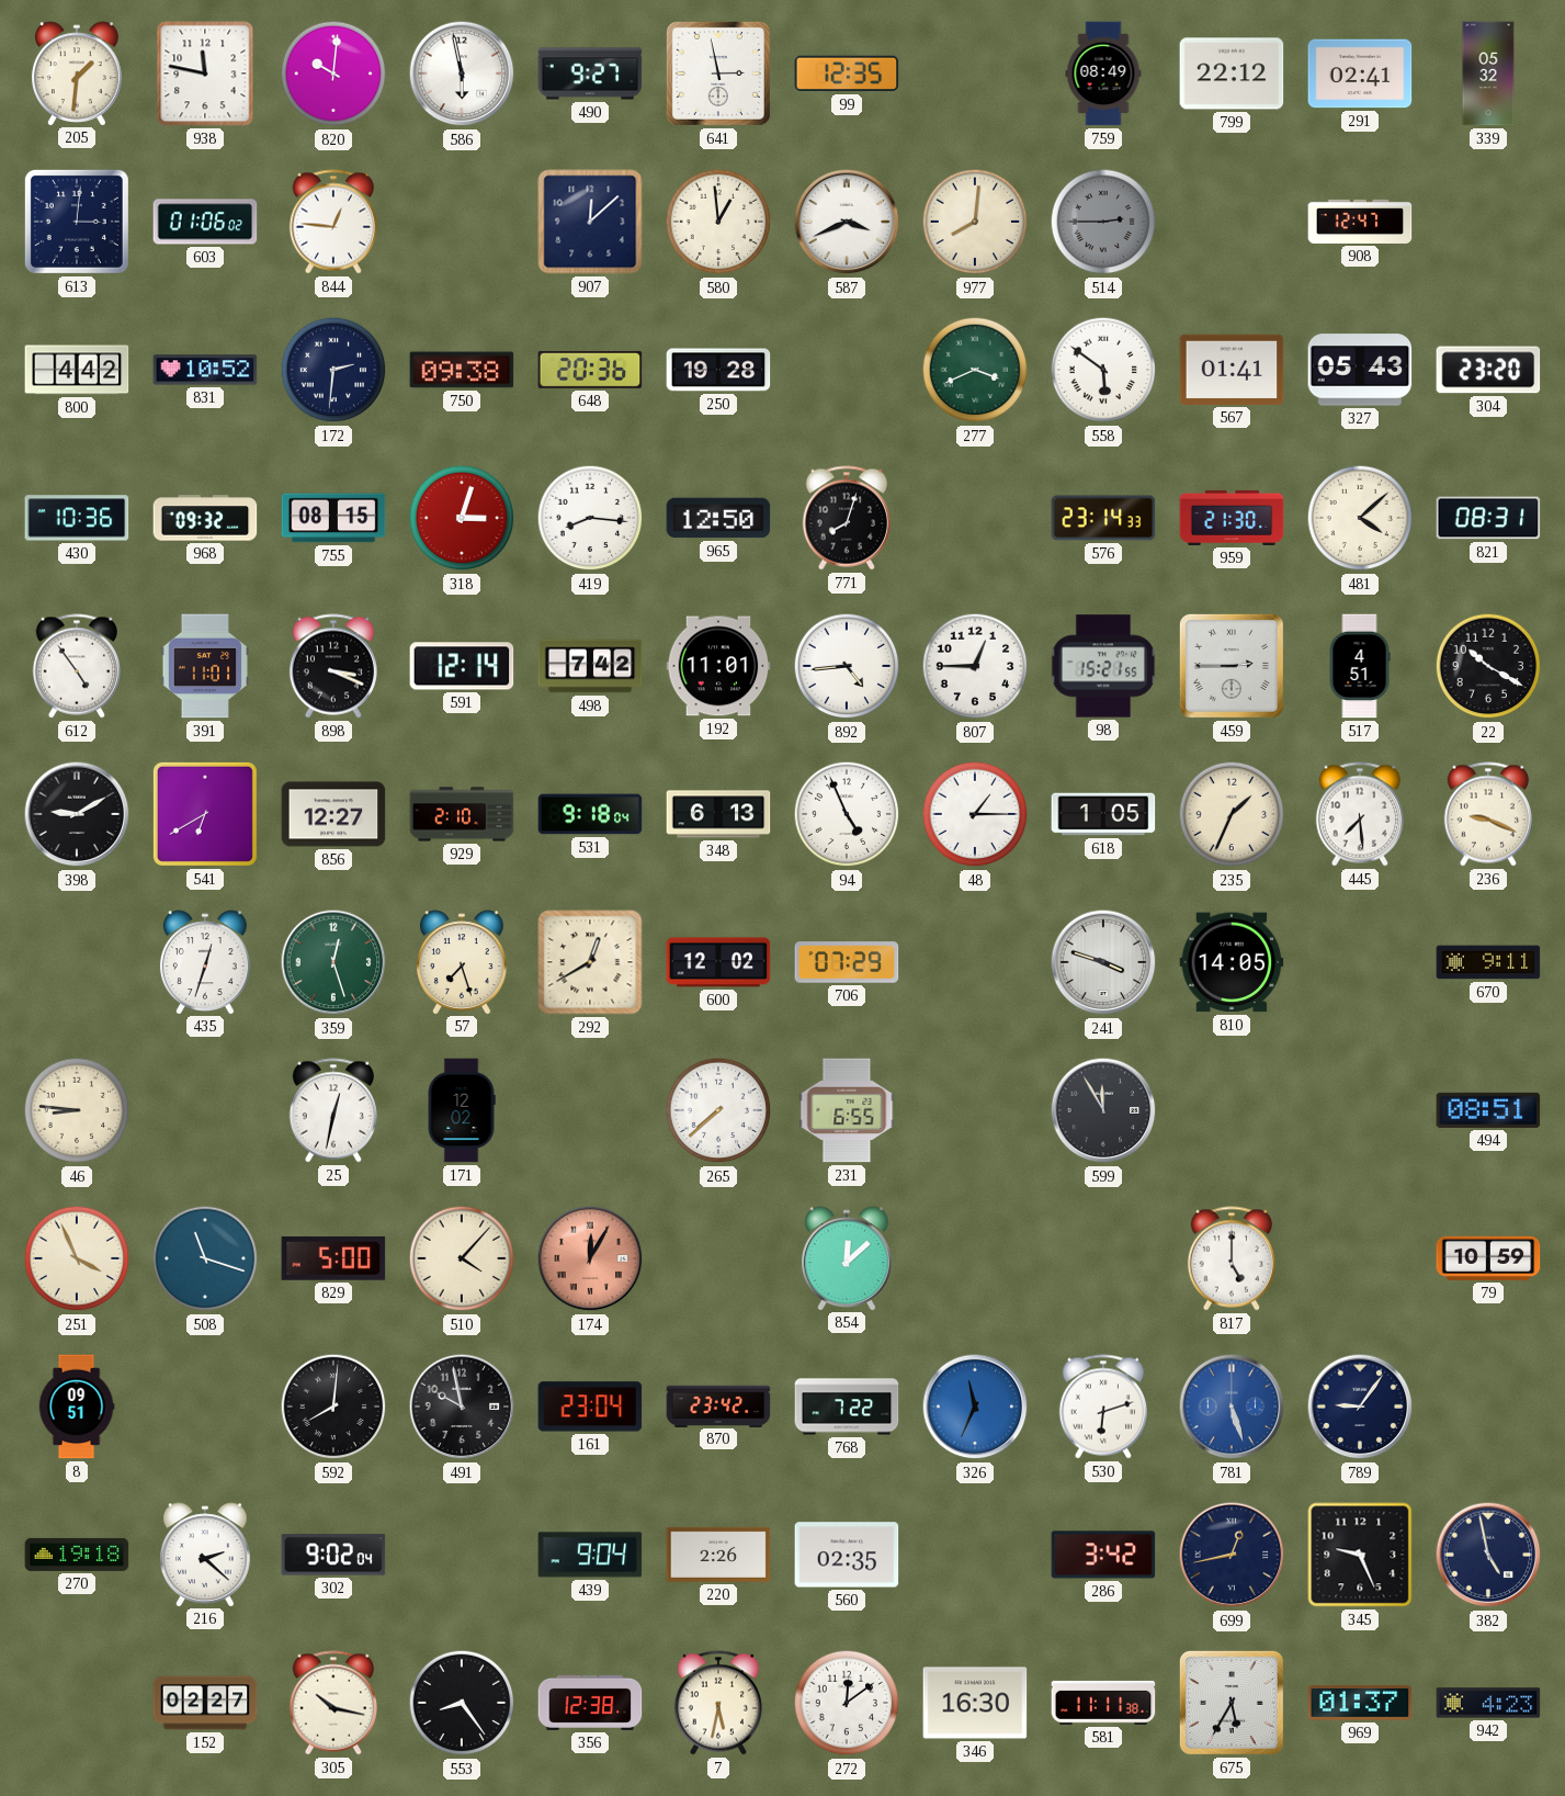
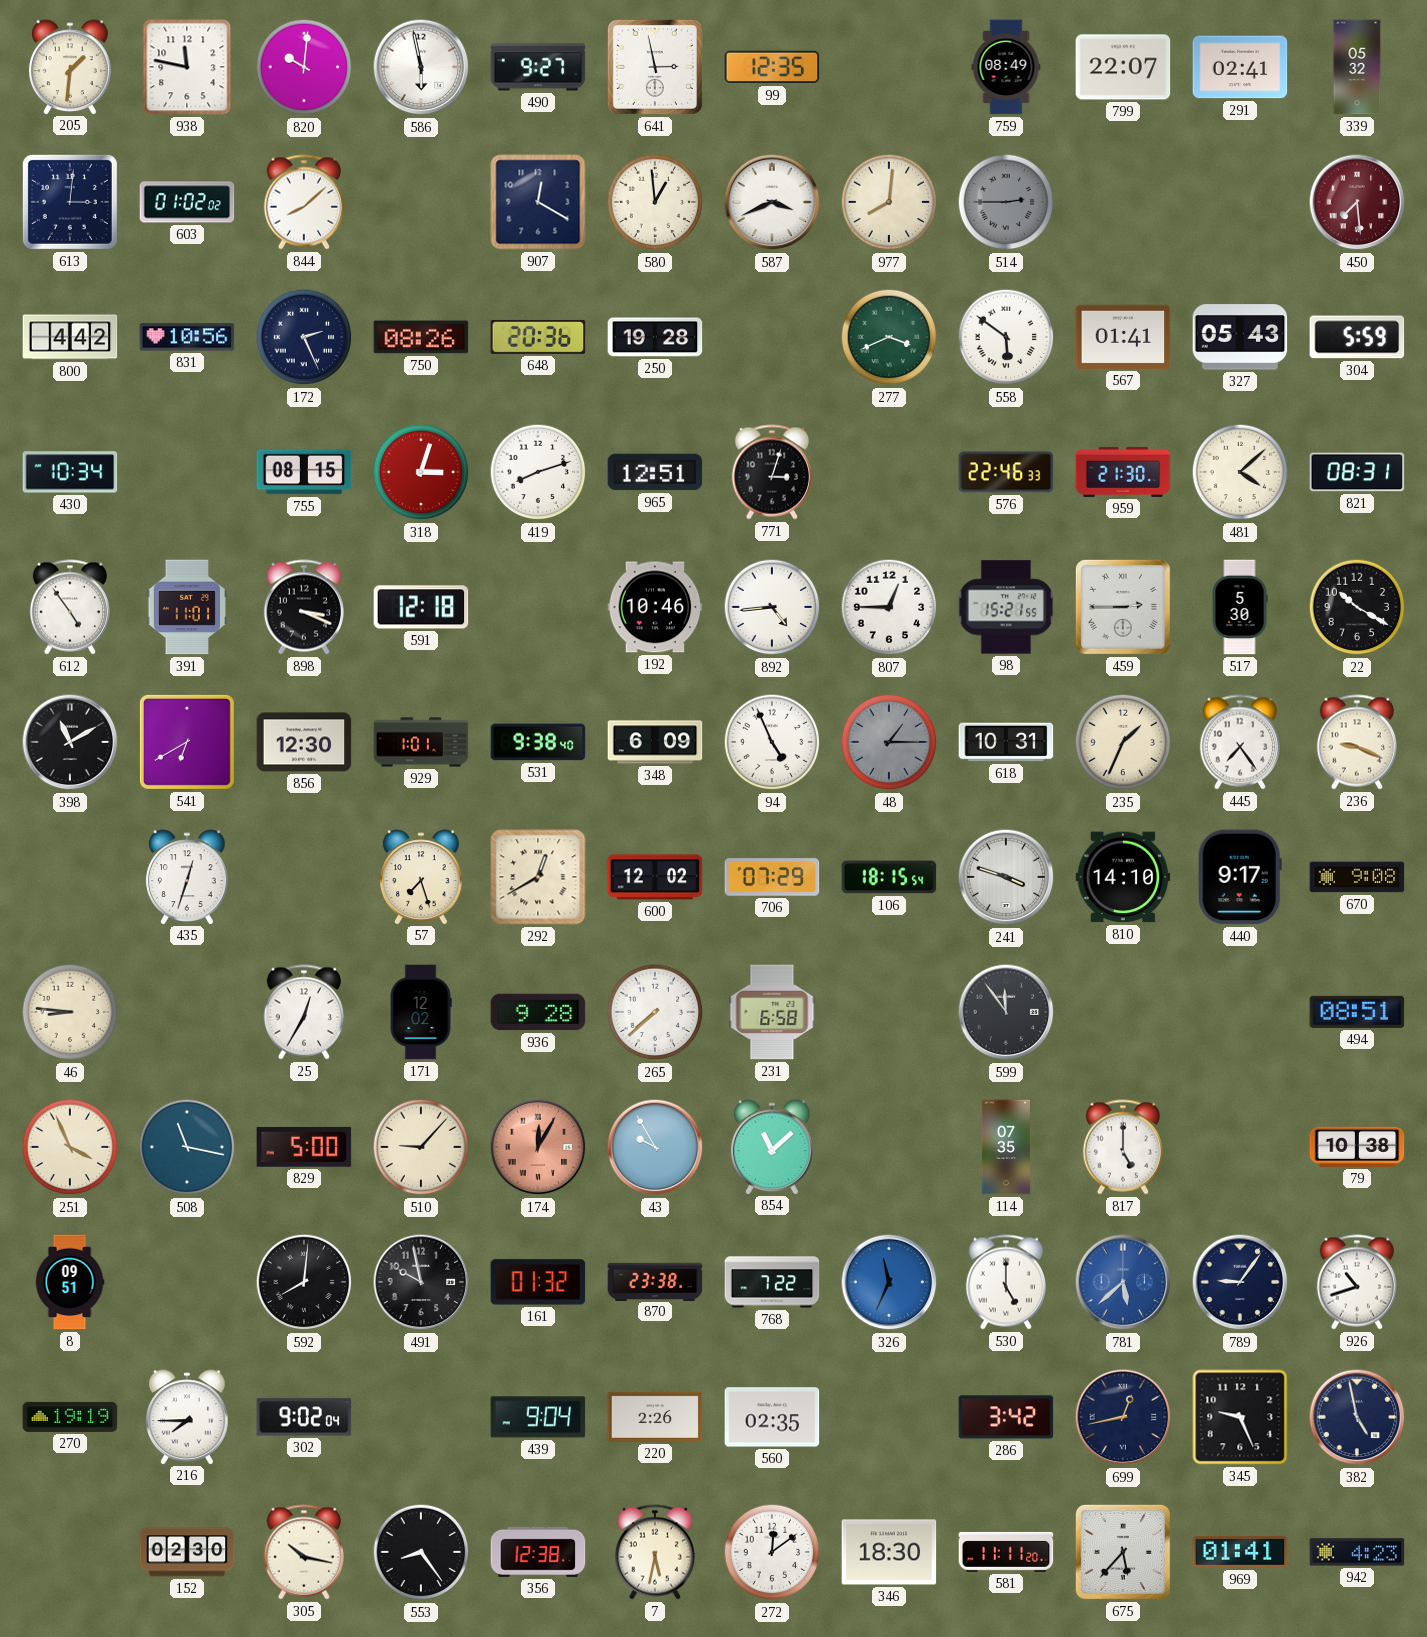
799: 22:12 -> 22:07 (1123, 67)
603: 01:06 -> 01:02 (187, 202)
844: 12:46 -> 8:08 (303, 202)
907: 12:08 -> 12:20 (538, 202)
908: 12:47 -> none (1360, 222)
450: none -> 7:29 (1357, 202)
831: 10:52 -> 10:56 (187, 337)
172: 2:31 -> 2:26 (304, 337)
750: 09:38 -> 08:26 (421, 337)
304: 23:20 -> 5:59 (1357, 337)
430: 10:36 -> 10:34 (70, 472)
968: 09:32 -> none (205, 518)
419: 8:16 -> 8:12 (538, 472)
965: 12:50 -> 12:51 (655, 472)
771: 8:03 -> 3:03 (771, 472)
576: 23:14 -> 22:46 (1006, 472)
591: 12:14 -> 12:18 (421, 607)
498: 7:42 -> none (590, 666)
192: 11:01 -> 10:46 (655, 607)
517: 4:51 -> 5:30 (1240, 607)
398: 9:10 -> 11:10 (70, 742)
856: 12:27 -> 12:30 (304, 742)
929: 2:10 -> 1:01 (421, 742)
531: 9:18 -> 9:38 (538, 742)
348: 6:13 -> 6:09 (655, 742)
48 dial: white -> grey (889, 742)
618: 1:05 -> 10:31 (1006, 742)
445: 7:29 -> 7:24 (1239, 742)
359: 12:27 -> none (333, 962)
106: none -> 18:15 (889, 877)
810: 14:05 -> 14:10 (1123, 877)
440: none -> 9:17 (1240, 877)
670: 9:11 -> 9:08 (1357, 877)
25: 12:32 -> 12:35 (303, 1012)
936: none -> 9:28 (538, 1012)
231: 6:55 -> 6:58 (772, 1012)
599: 11:55 -> 11:54 (1006, 1012)
508: 11:18 -> 11:17 (187, 1147)
510: 4:07 -> 9:07 (421, 1147)
43: none -> 9:55 (655, 1147)
854: 12:08 -> 11:08 (772, 1147)
114: none -> 07:35 (1006, 1147)
79: 10:59 -> 10:38 (1357, 1147)
161: 23:04 -> 01:32 (538, 1282)
870: 23:42 -> 23:38 (655, 1281)
530: 6:12 -> 5:00 (1005, 1282)
781: 5:27 -> 5:38 (1123, 1282)
926: none -> 10:42 (1356, 1282)
270: 19:18 -> 19:19 (70, 1417)
216: 2:22 -> 7:45 (187, 1417)
152: 02:27 -> 02:30 (187, 1552)
346: 16:30 -> 18:30 (889, 1552)
581: 11:11:38 -> 11:11:20 (1006, 1552)
675: 5:35 -> 5:37 (1123, 1552)
969: 01:37 -> 01:41 (1240, 1552)
